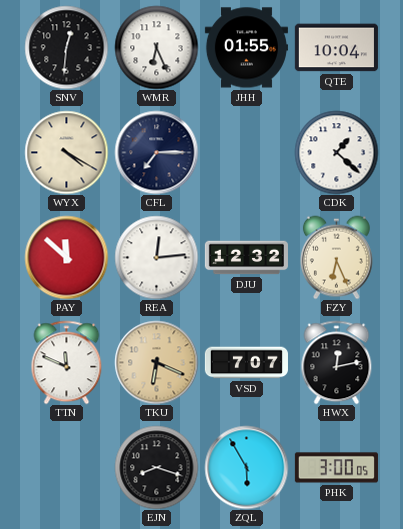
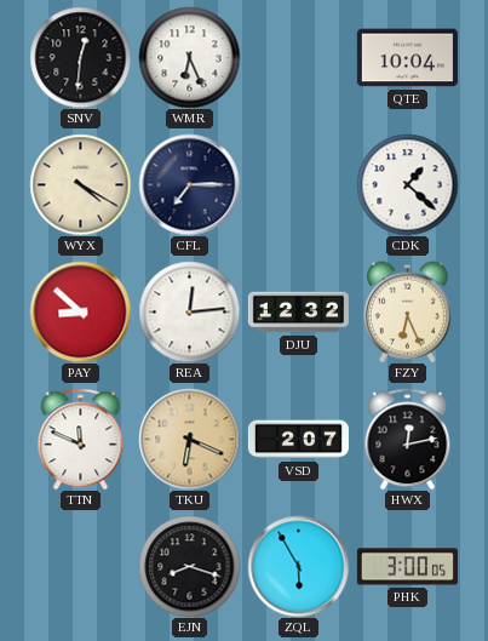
JHH: 01:55 -> none (246, 48)
PAY: 11:52 -> 8:52 (80, 311)
VSD: 7:07 -> 2:07 (298, 440)
